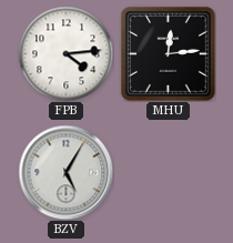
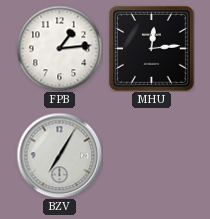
FPB: 4:14 -> 1:14 (59, 48)
BZV: 5:05 -> 7:05 (59, 155)
